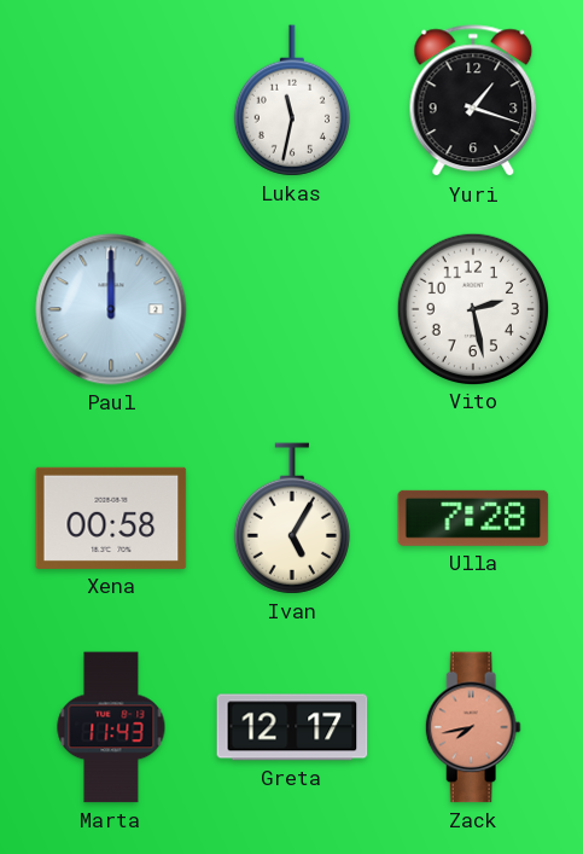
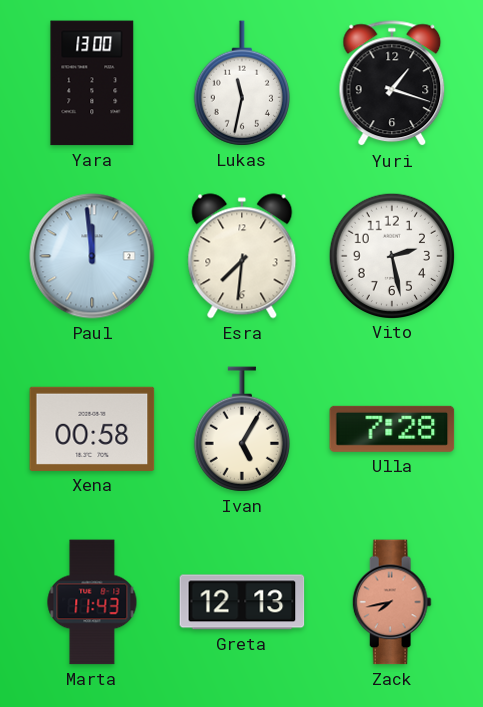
Yara: none -> 13:00 (92, 83)
Paul: 12:00 -> 11:59 (92, 256)
Esra: none -> 7:31 (242, 256)
Greta: 12:17 -> 12:13 (242, 602)
